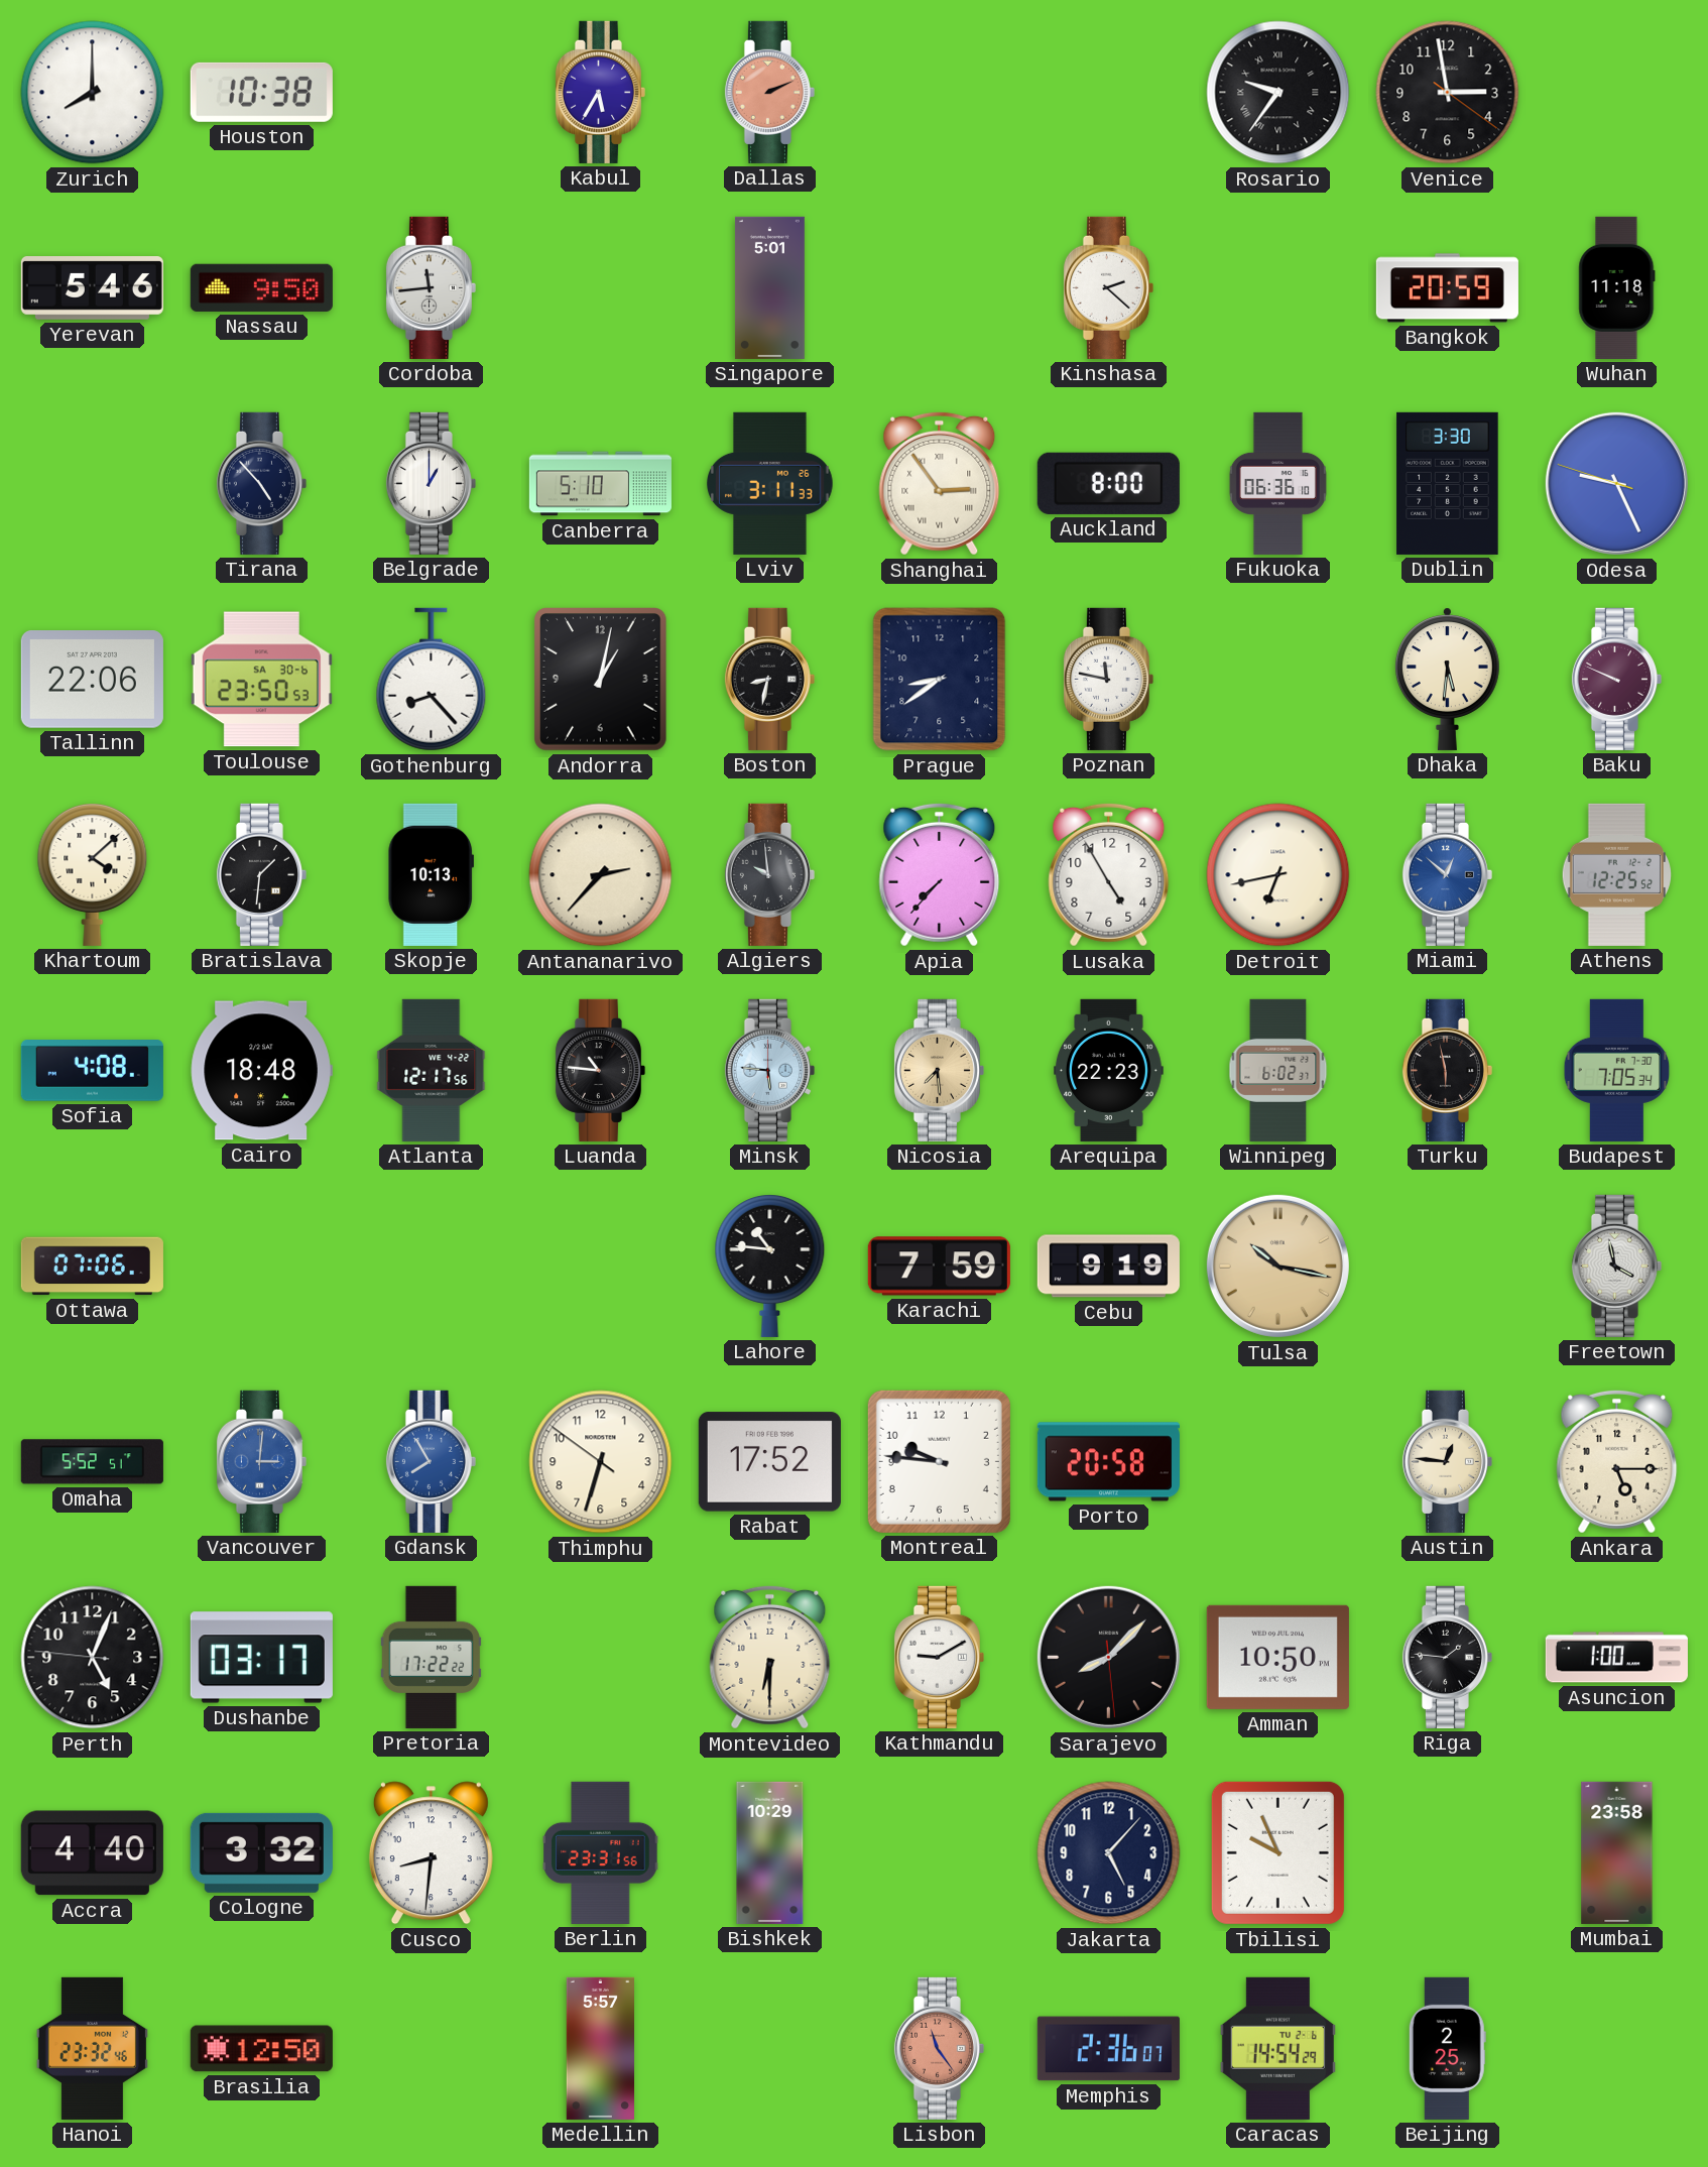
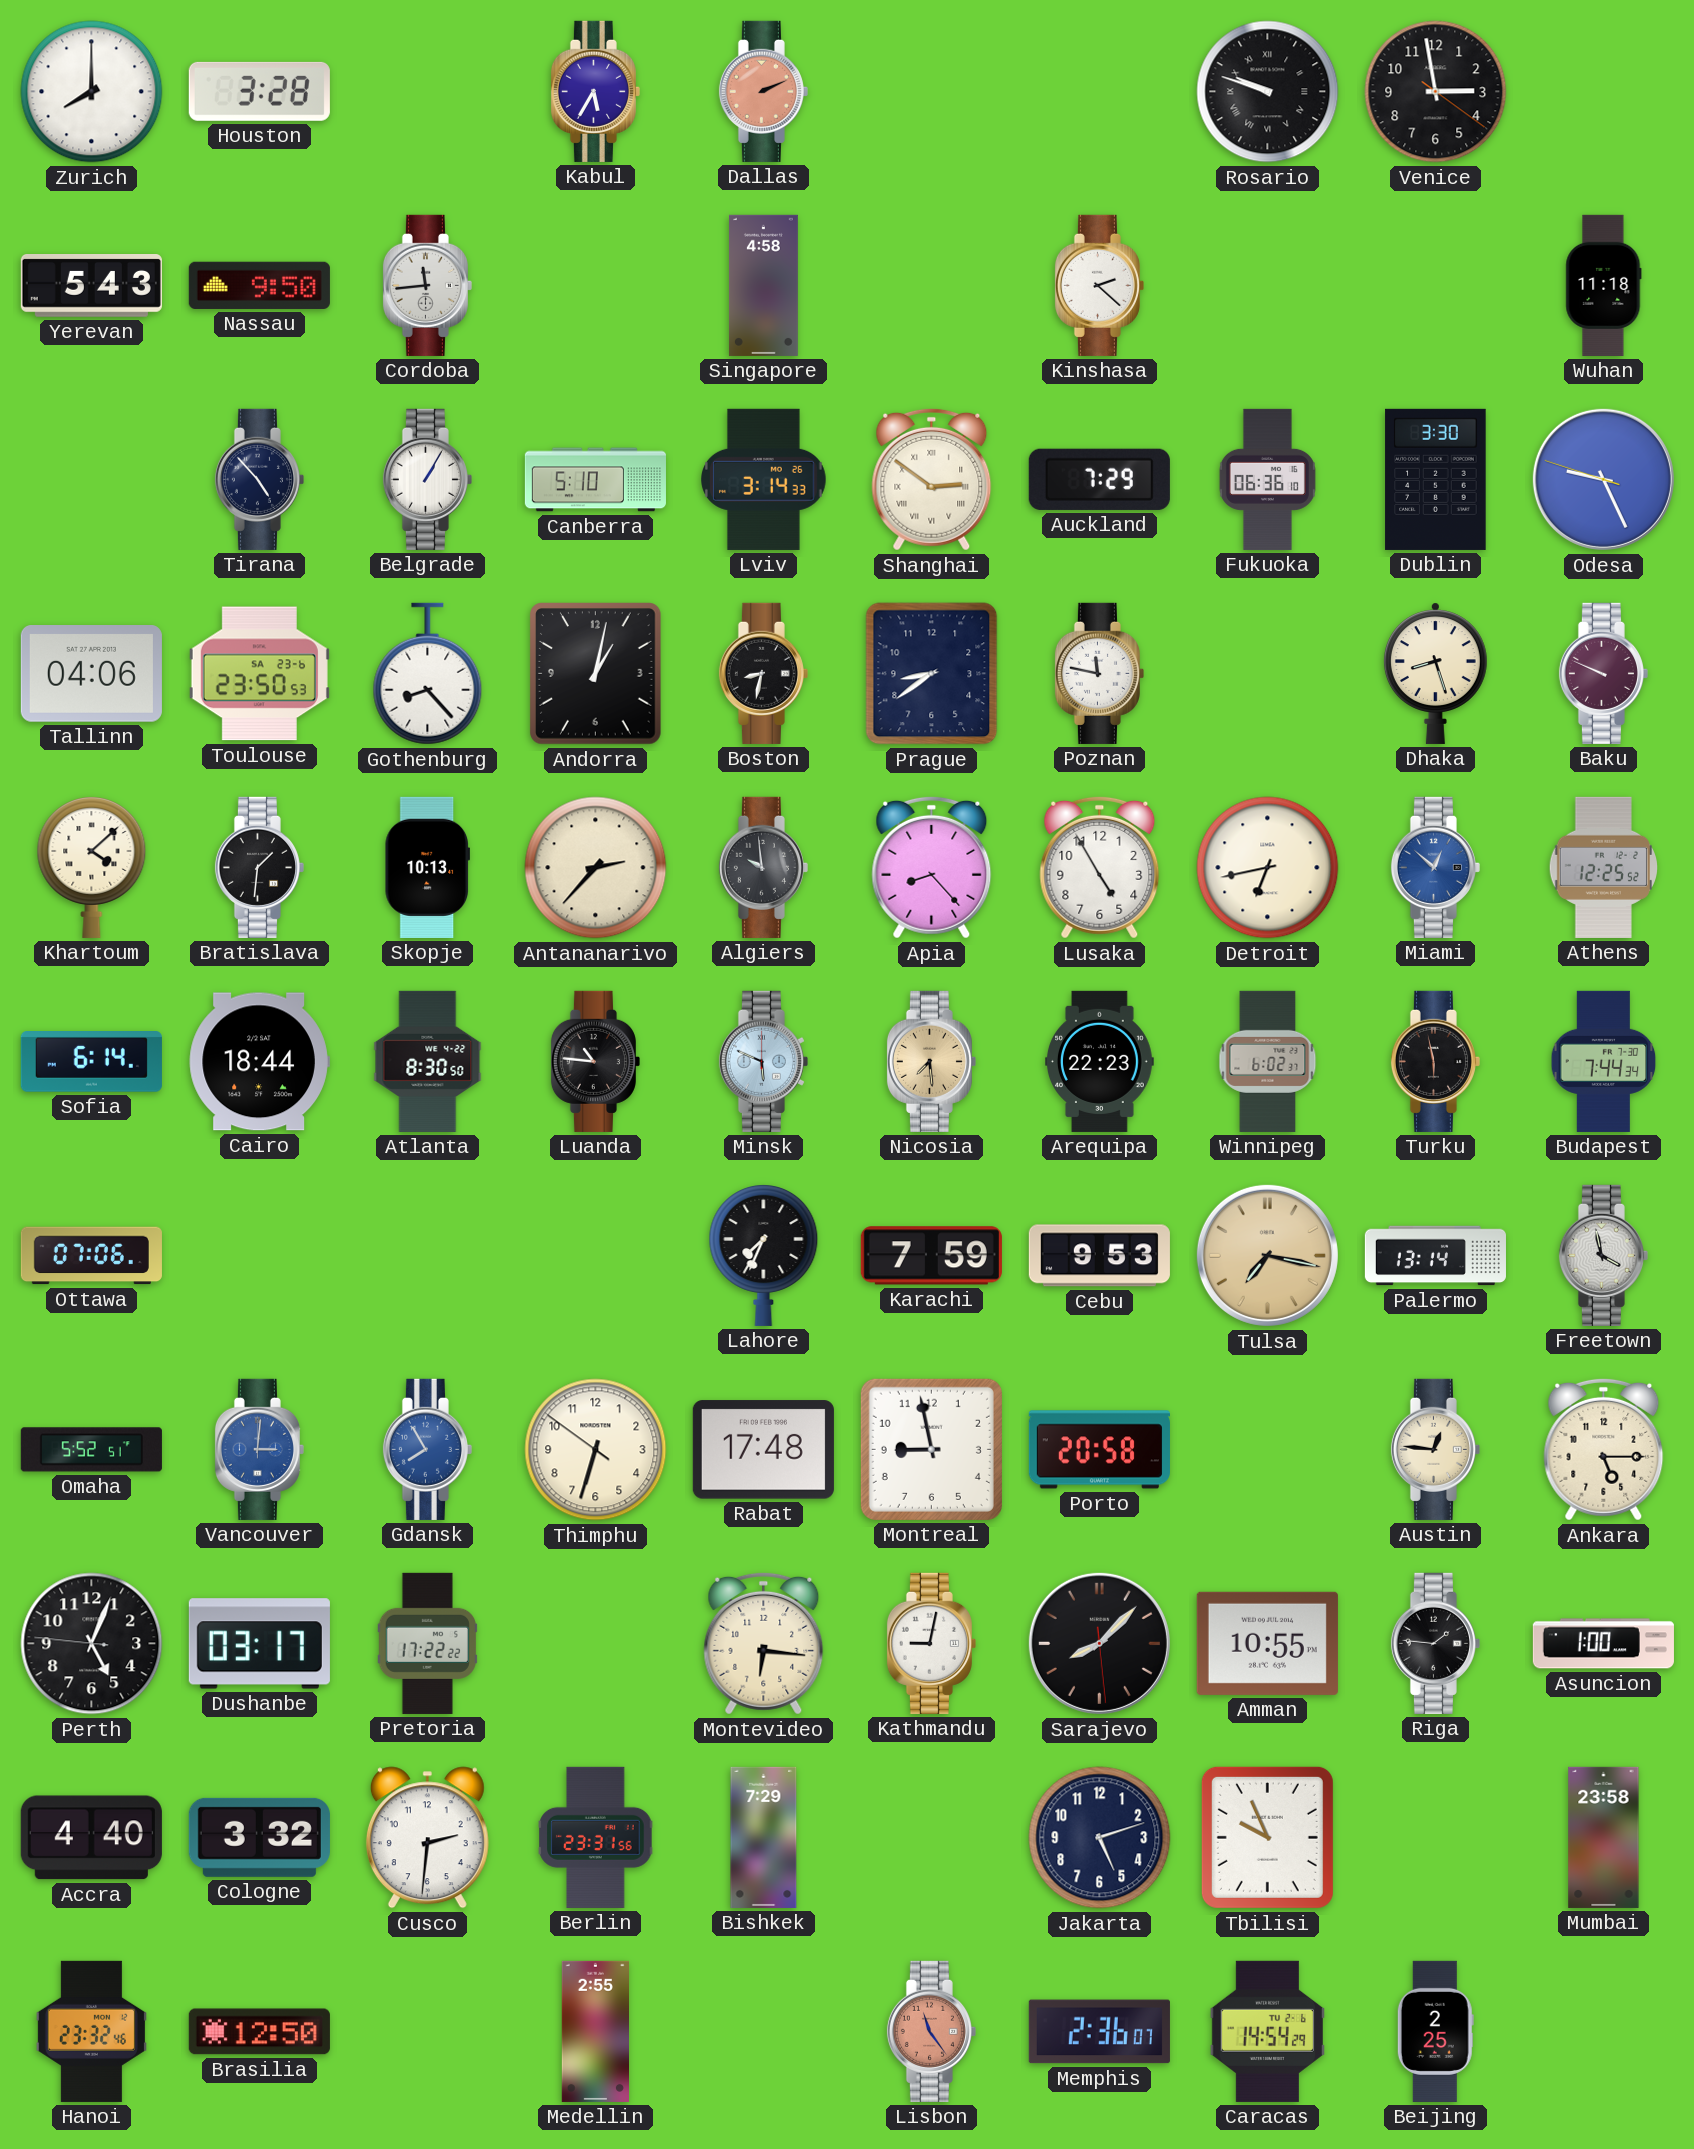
Houston: 10:38 -> 3:28 (259, 91)
Rosario: 9:36 -> 9:48 (1268, 92)
Yerevan: 5:46 -> 5:43 (91, 286)
Singapore: 5:01 -> 4:58 (763, 285)
Bangkok: 20:59 -> none (1447, 288)
Belgrade: 1:00 -> 1:05 (427, 479)
Lviv: 3:11 -> 3:14 (764, 479)
Shanghai: 2:54 -> 2:51 (932, 479)
Auckland: 8:00 -> 7:29 (1099, 479)
Tallinn: 22:06 -> 04:06 (91, 674)
Toulouse date: SA 30-6 -> SA 23-6 (259, 674)
Dhaka: 5:31 -> 8:27 (1435, 673)
Apia: 7:37 -> 8:23 (932, 867)
Sofia: 4:08 -> 6:14 (91, 1062)
Cairo: 18:48 -> 18:44 (259, 1062)
Atlanta: 12:17 -> 8:30 (428, 1061)
Minsk: 5:46 -> 5:49 (763, 1061)
Budapest: 7:05 -> 7:44 (1604, 1061)
Lahore: 10:46 -> 7:34 (764, 1256)
Cebu: 9:19 -> 9:53 (1099, 1256)
Tulsa: 10:17 -> 7:17 (1267, 1255)
Palermo: none -> 13:14 (1435, 1256)
Rabat: 17:52 -> 17:48 (763, 1450)
Montreal: 9:46 -> 8:58 (931, 1449)
Montevideo: 6:30 -> 6:16 (764, 1643)
Kathmandu: 9:10 -> 9:02 (931, 1643)
Amman: 10:50 -> 10:55 (1267, 1643)
Cusco: 8:31 -> 2:31 (427, 1838)
Bishkek: 10:29 -> 7:29 (764, 1837)
Jakarta: 5:07 -> 5:12 (1100, 1838)
Medellin: 5:57 -> 2:55 (595, 2031)
